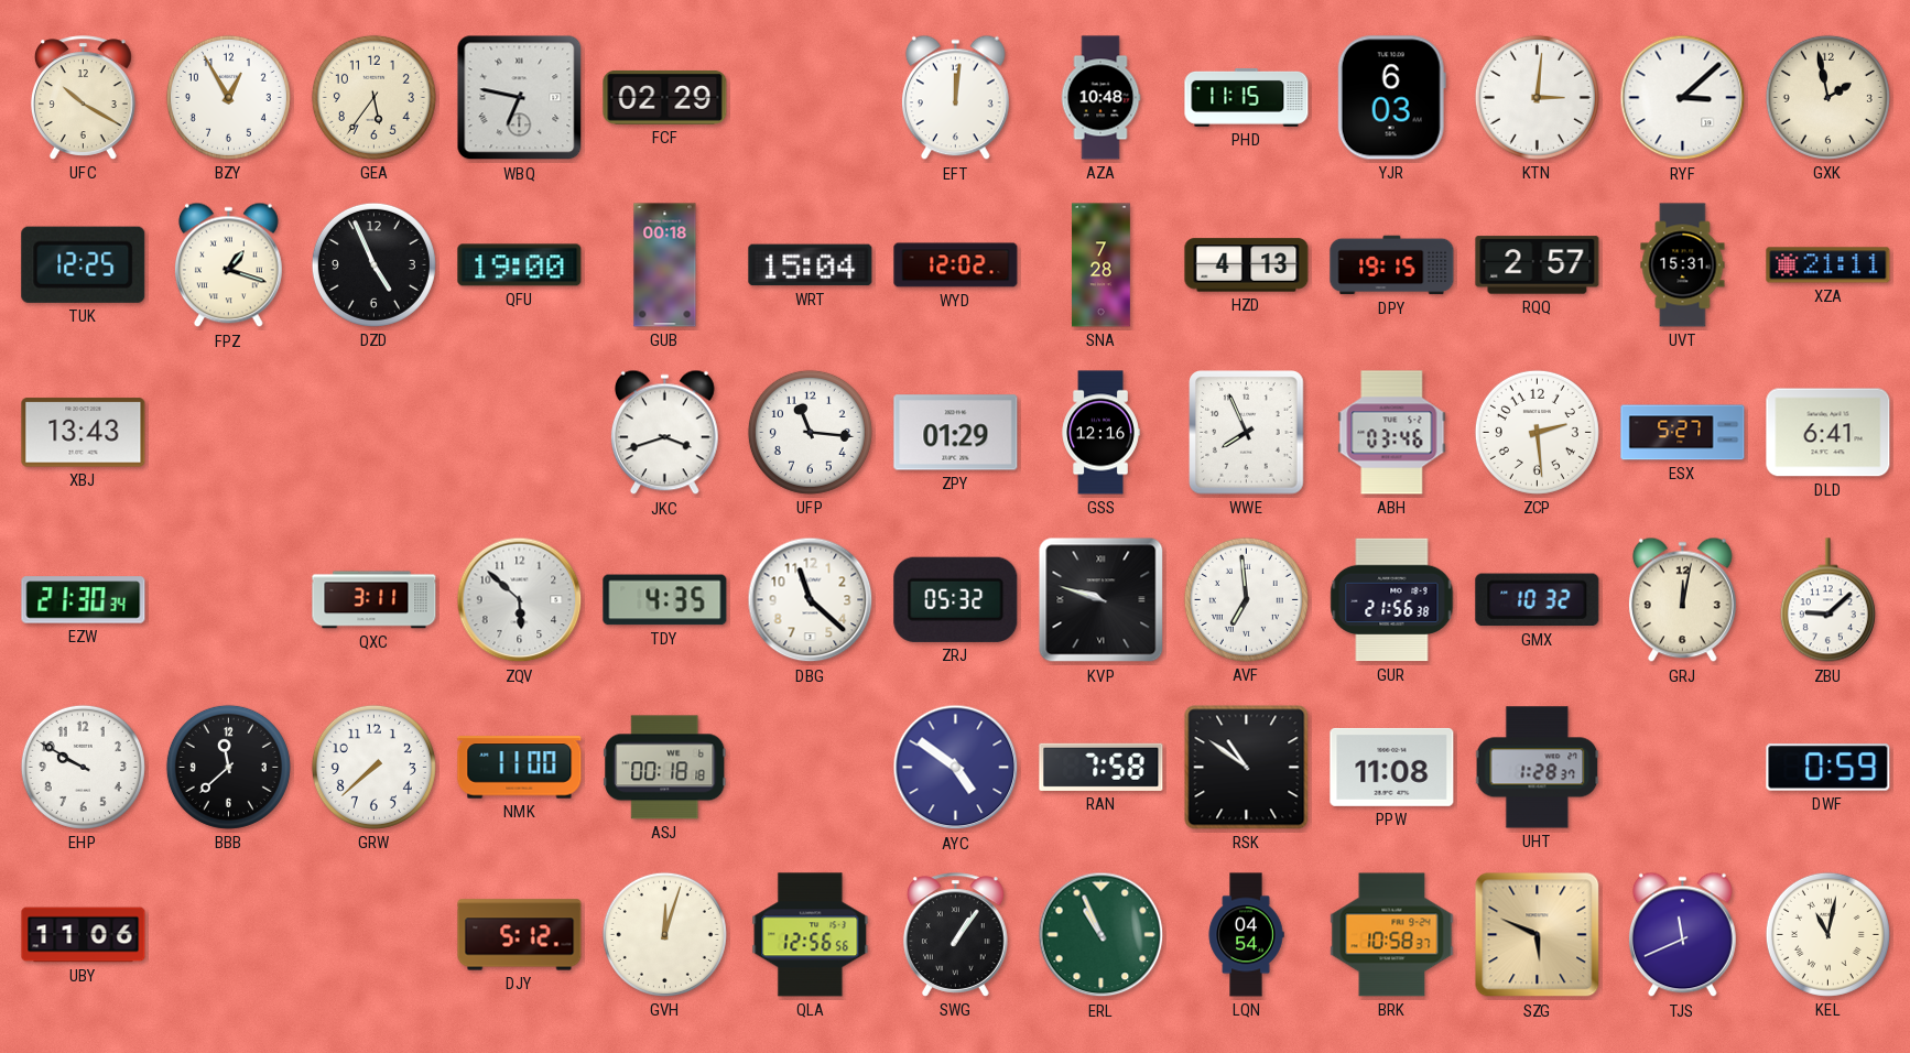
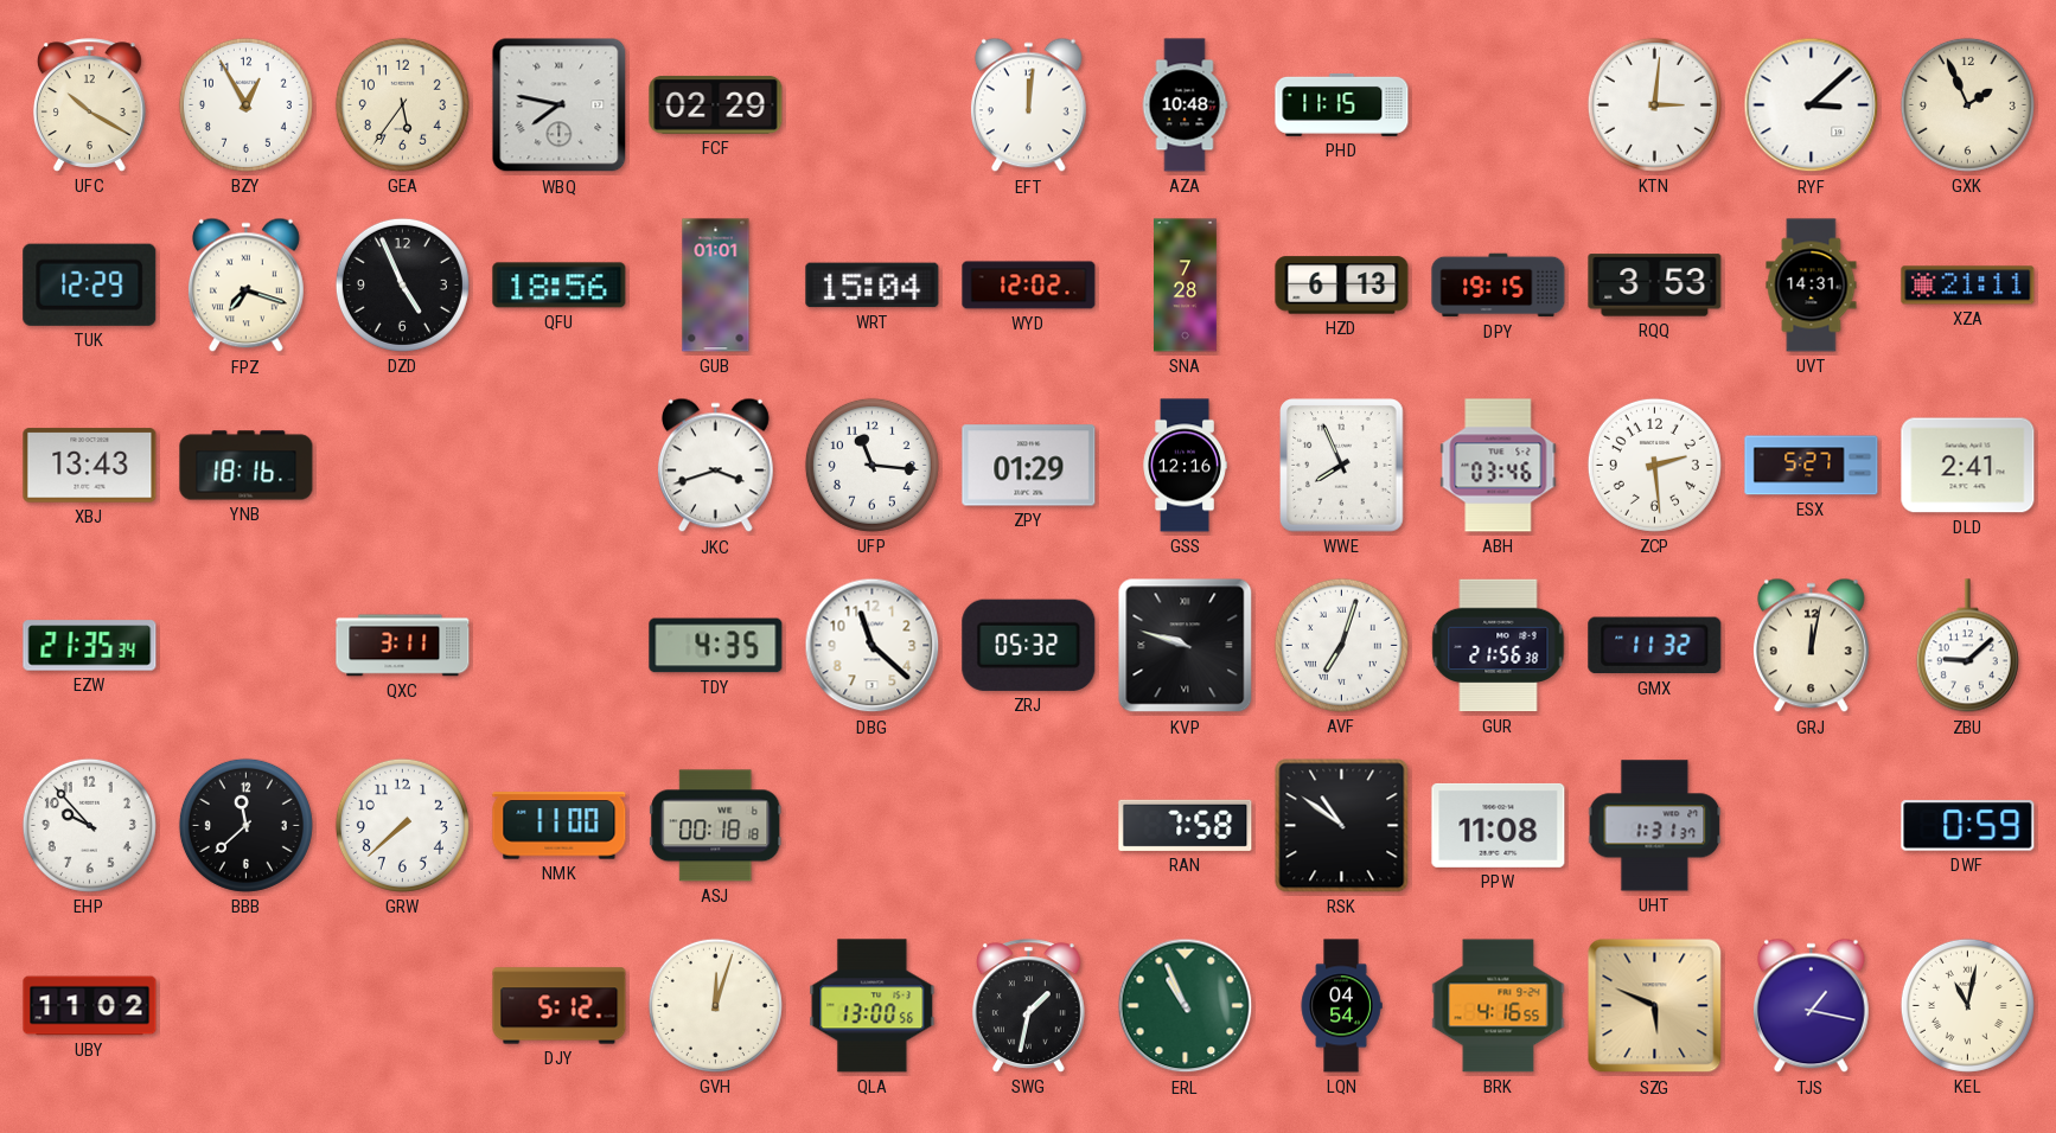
WBQ: 6:47 -> 7:47 (560, 105)
YJR: 6:03 -> none (1391, 98)
GXK: 1:58 -> 1:56 (1967, 104)
TUK: 12:25 -> 12:29 (90, 284)
FPZ: 1:18 -> 7:18 (245, 286)
QFU: 19:00 -> 18:56 (560, 286)
GUB: 00:18 -> 01:01 (716, 286)
HZD: 4:13 -> 6:13 (1342, 286)
RQQ: 2:57 -> 3:53 (1655, 286)
UVT: 15:31 -> 14:31 (1812, 286)
YNB: none -> 18:16 (247, 466)
DLD: 6:41 -> 2:41 (1968, 466)
EZW: 21:30 -> 21:35 (90, 646)
ZQV: 5:52 -> none (520, 600)
AVF: 6:59 -> 7:03 (1341, 645)
GMX: 10:32 -> 11:32 (1655, 646)
EHP: 9:50 -> 9:53 (89, 825)
AYC: 4:51 -> none (956, 768)
UHT: 1:28 -> 1:31 (1655, 826)
UBY: 11:06 -> 11:02 (90, 1006)
QLA: 12:56 -> 13:00 (873, 1006)
SWG: 1:06 -> 1:32 (1028, 1006)
BRK: 10:58 -> 4:16 (1499, 1006)
TJS: 11:41 -> 1:17 (1811, 1006)
